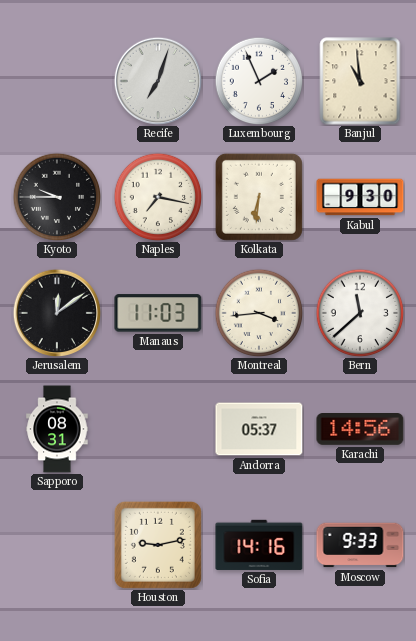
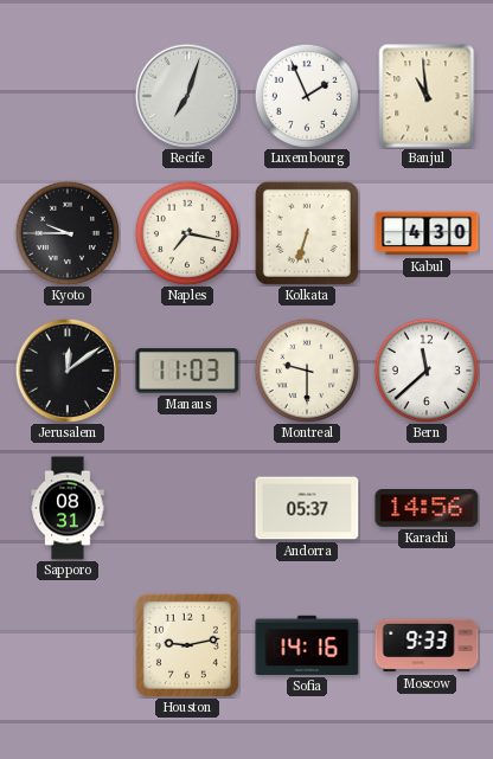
Kolkata: 6:31 -> 6:33 (307, 233)
Kabul: 9:30 -> 4:30 (427, 233)
Montreal: 3:44 -> 9:30 (307, 371)
